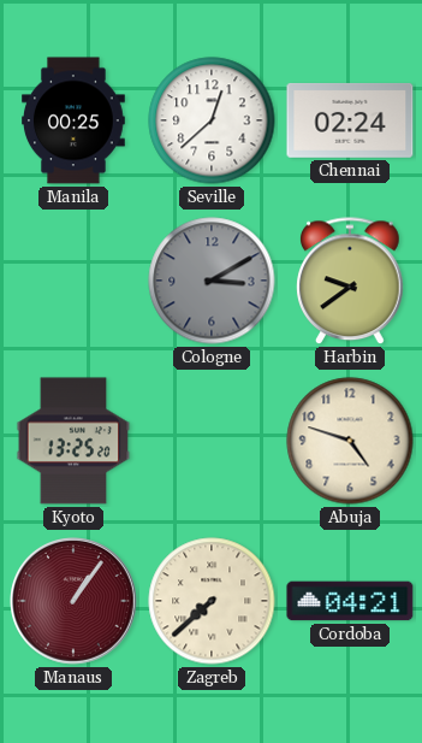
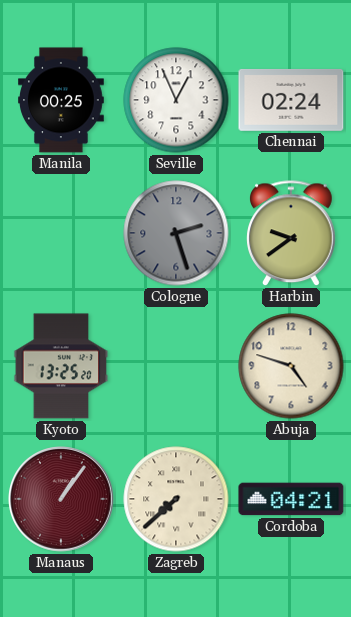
Seville: 12:38 -> 12:56 (176, 100)
Cologne: 3:10 -> 2:27 (176, 233)
